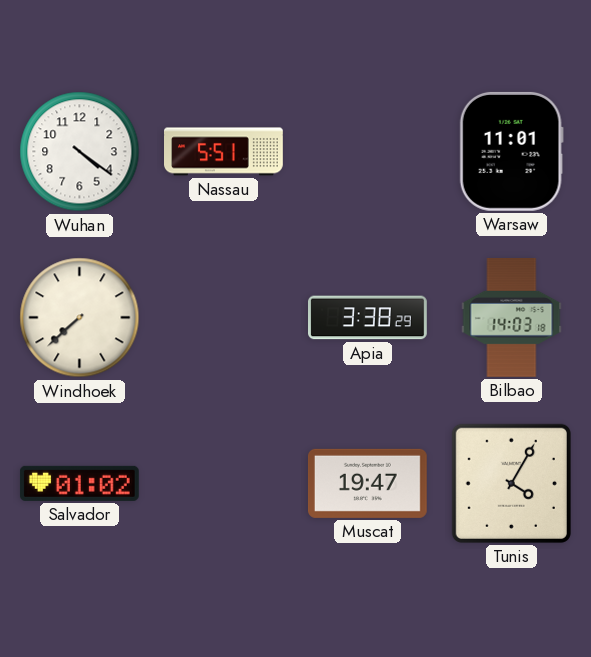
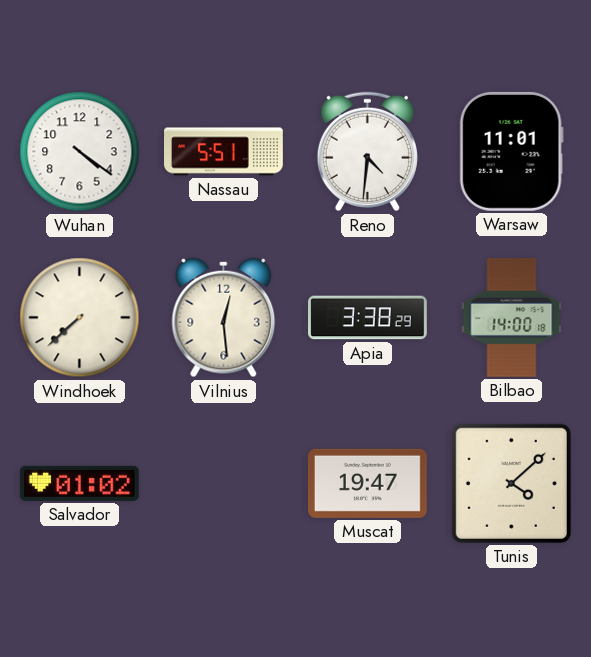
Reno: none -> 4:31 (367, 152)
Vilnius: none -> 12:29 (224, 318)
Bilbao: 14:03 -> 14:00 (512, 318)
Tunis: 4:05 -> 4:08 (511, 483)
